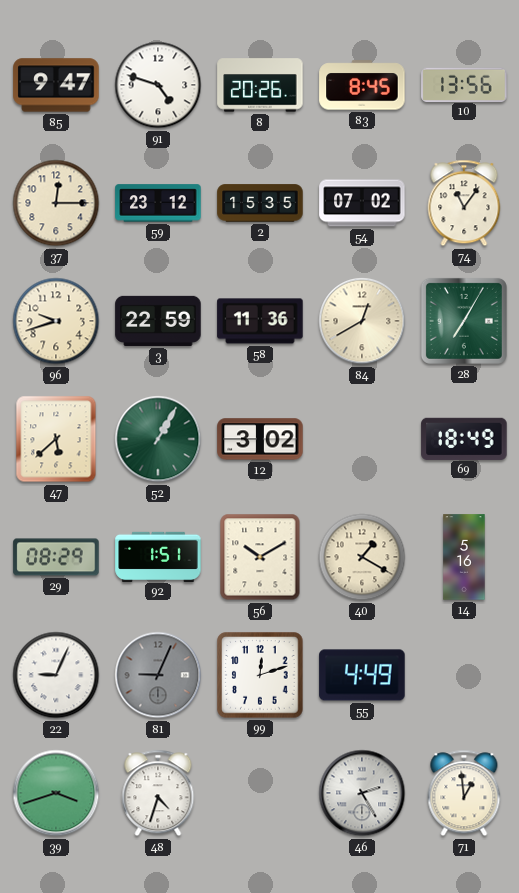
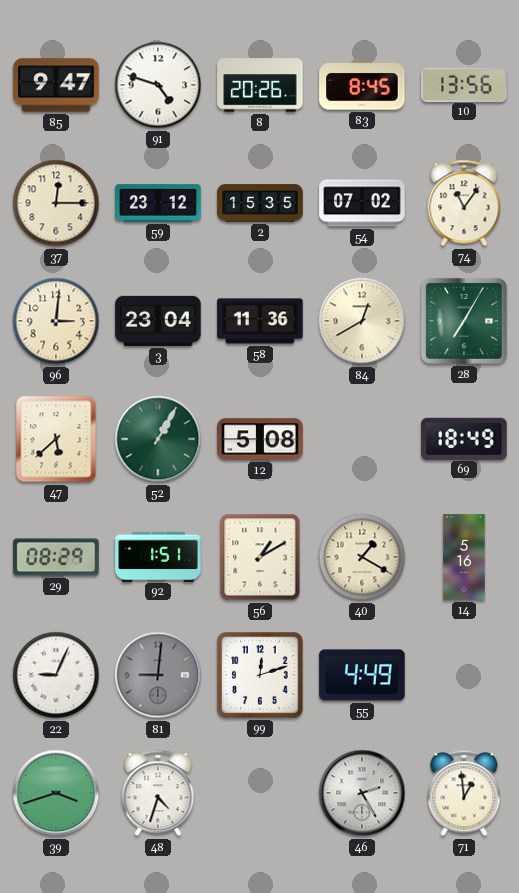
96: 9:42 -> 3:01 (56, 321)
3: 22:59 -> 23:04 (158, 321)
12: 3:02 -> 5:08 (260, 439)
56: 10:10 -> 1:10 (260, 557)
81: 9:04 -> 9:01 (158, 675)
